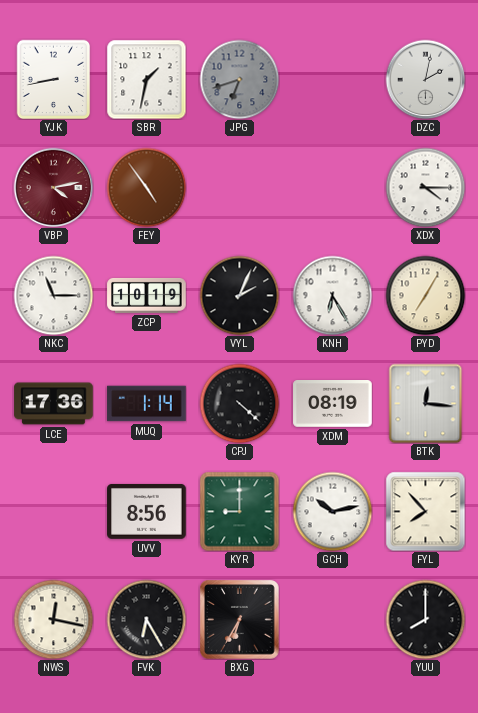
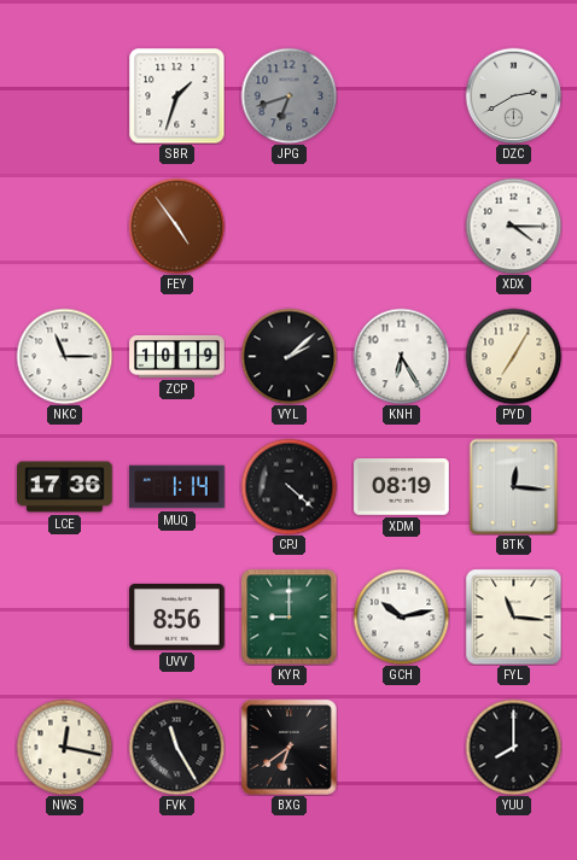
YJK: 8:43 -> none (54, 79)
SBR: 1:32 -> 1:33 (176, 95)
DZC: 2:02 -> 2:40 (513, 95)
VBP: 4:13 -> none (53, 187)
VYL: 2:04 -> 2:08 (288, 356)
FYL: 7:53 -> 11:16 (513, 616)
FVK: 6:25 -> 11:25 (176, 747)
BXG: 6:35 -> 6:39 (290, 748)
